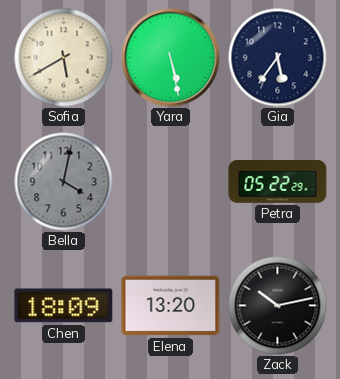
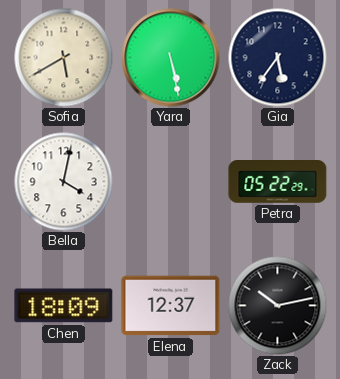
Bella dial: grey -> white (64, 182)
Elena: 13:20 -> 12:37 (171, 306)
